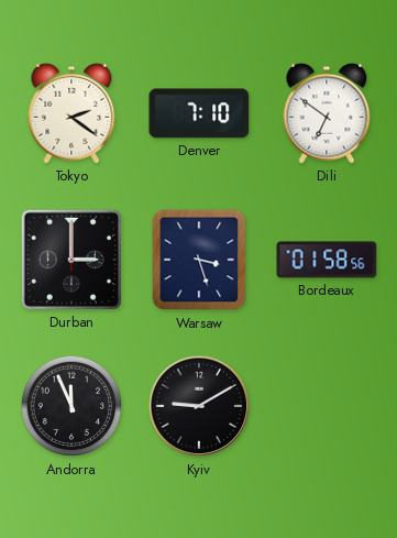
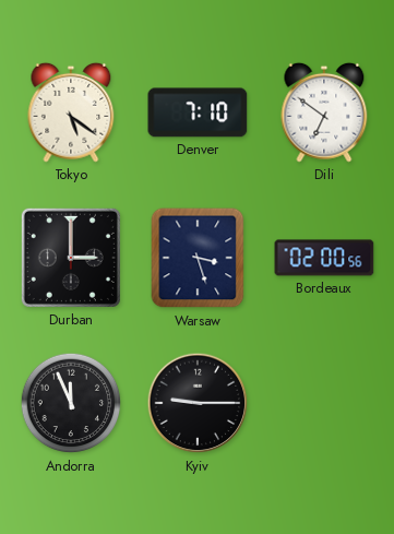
Tokyo: 2:21 -> 5:21 (71, 112)
Bordeaux: 01:58 -> 02:00 (324, 258)
Kyiv: 9:10 -> 9:15 (198, 403)
